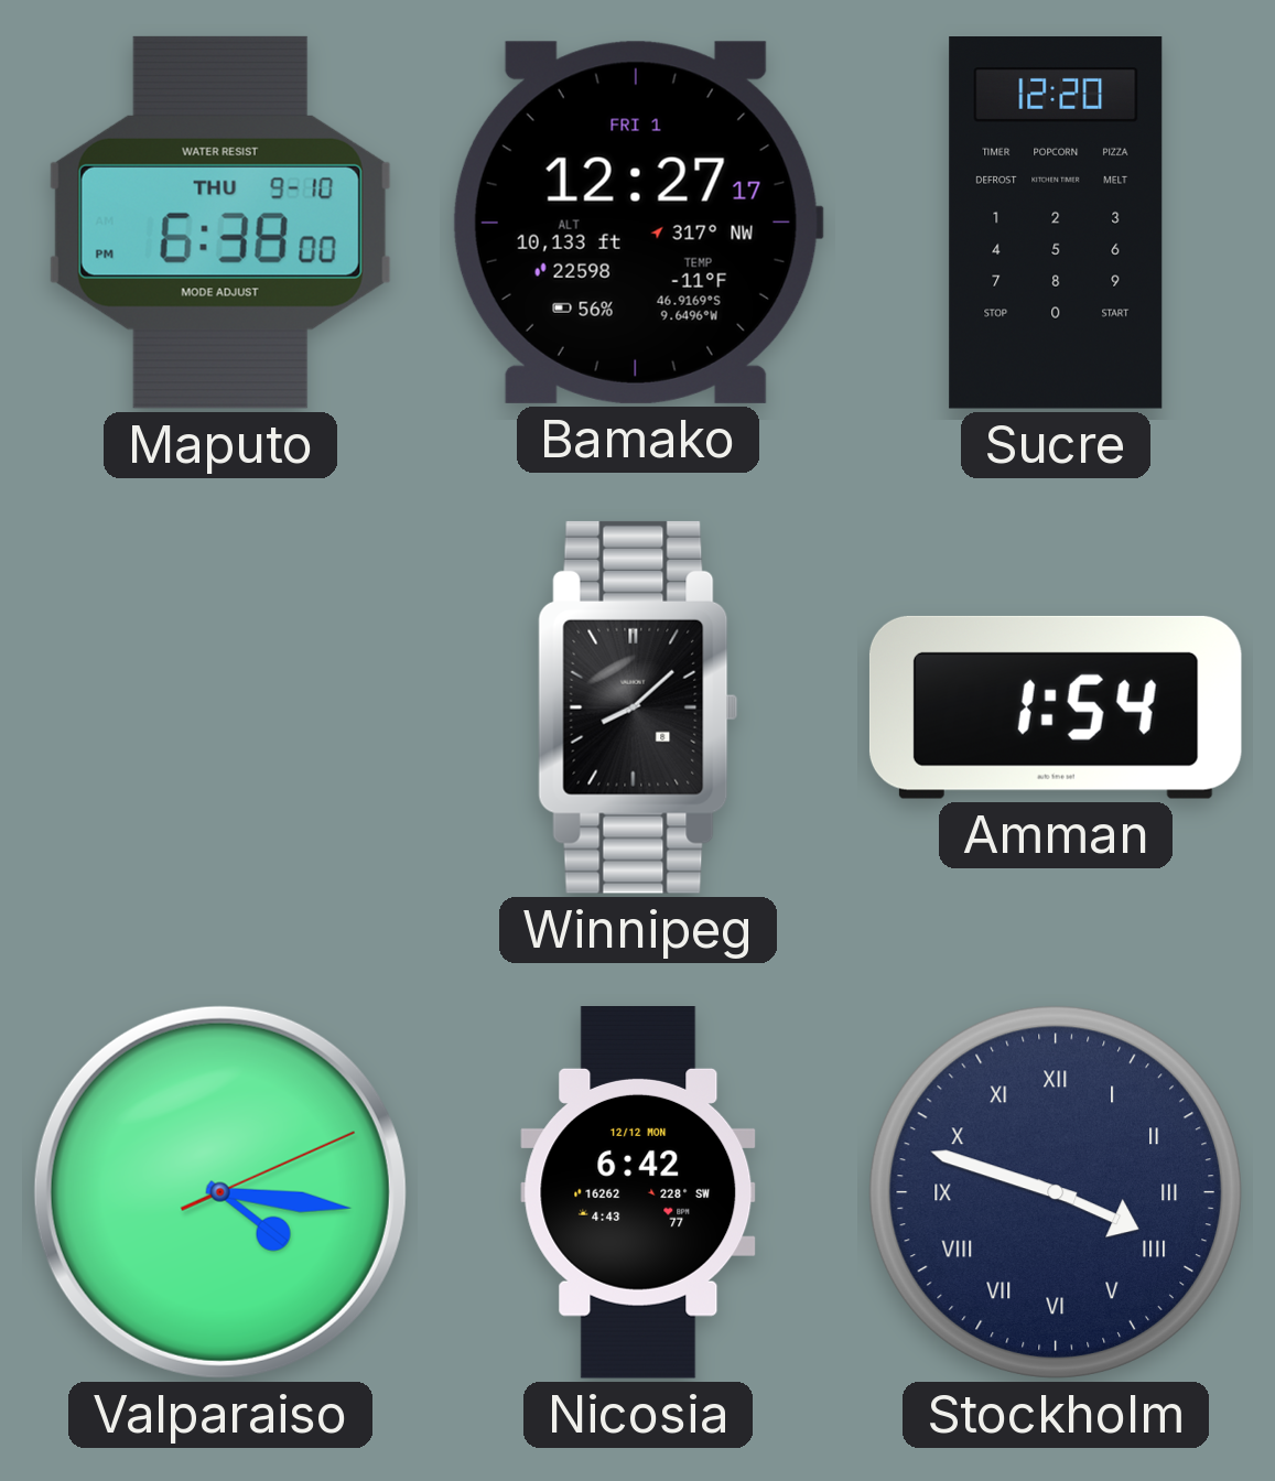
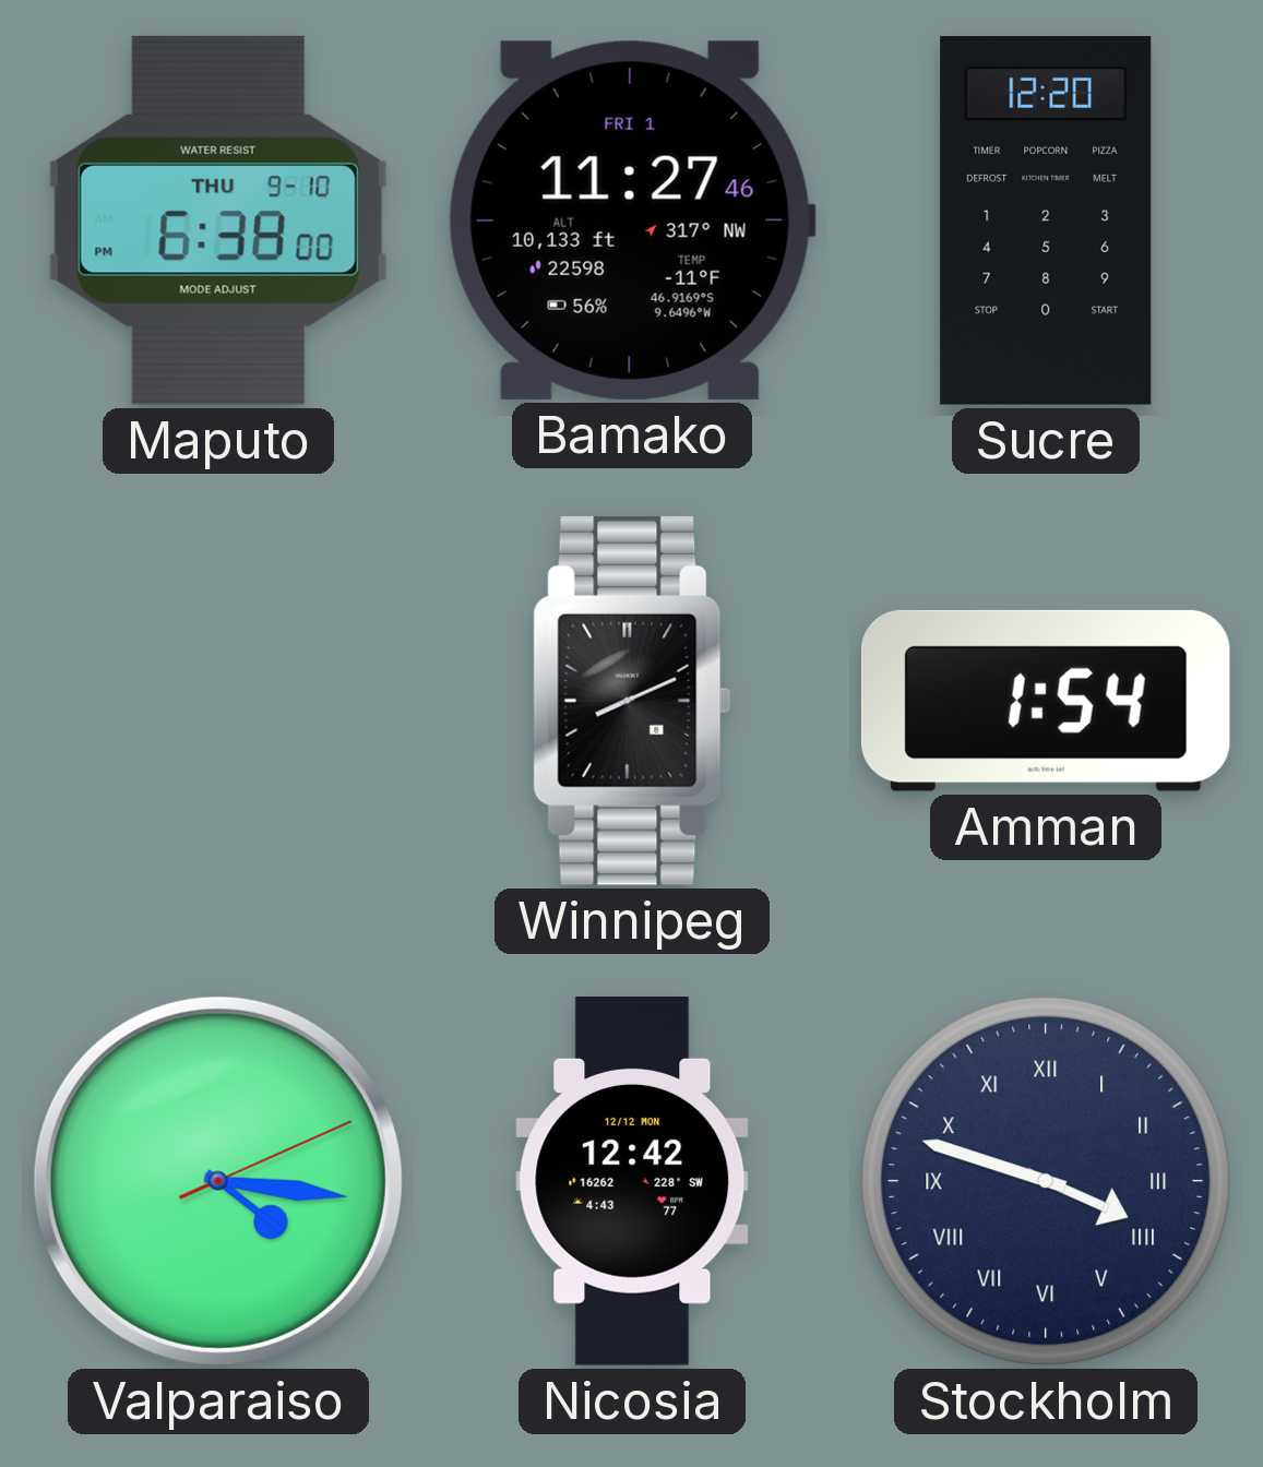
Bamako: 12:27 -> 11:27 (632, 220)
Winnipeg: 8:08 -> 8:11 (632, 701)
Nicosia: 6:42 -> 12:42 (632, 1182)
